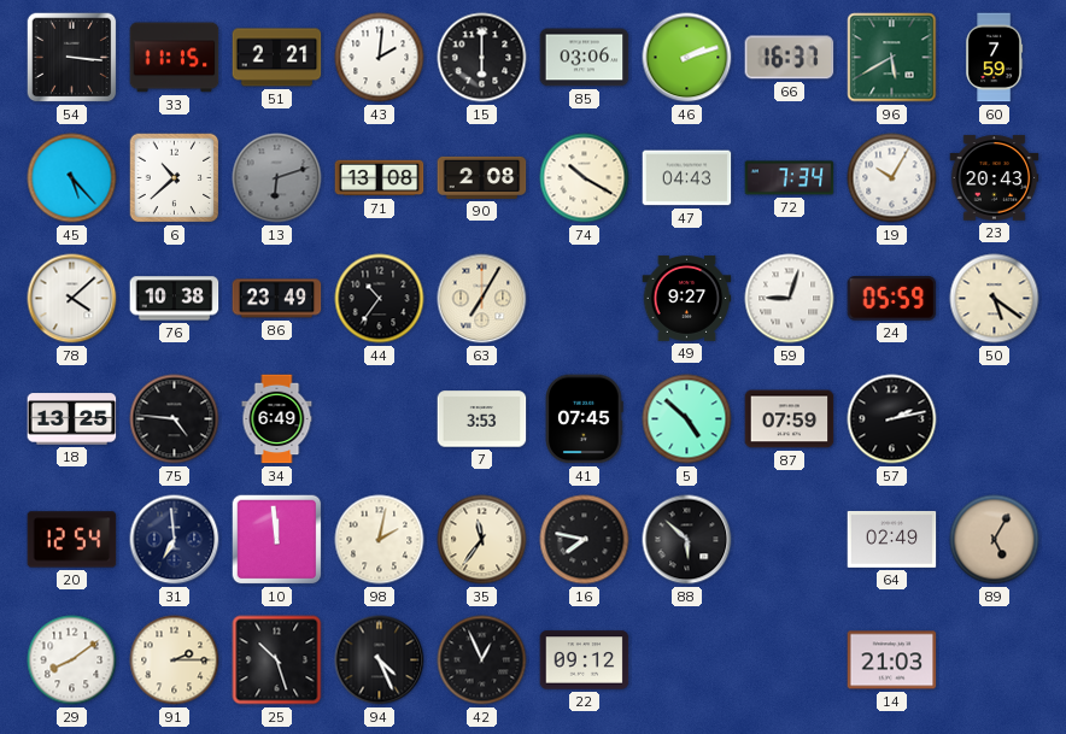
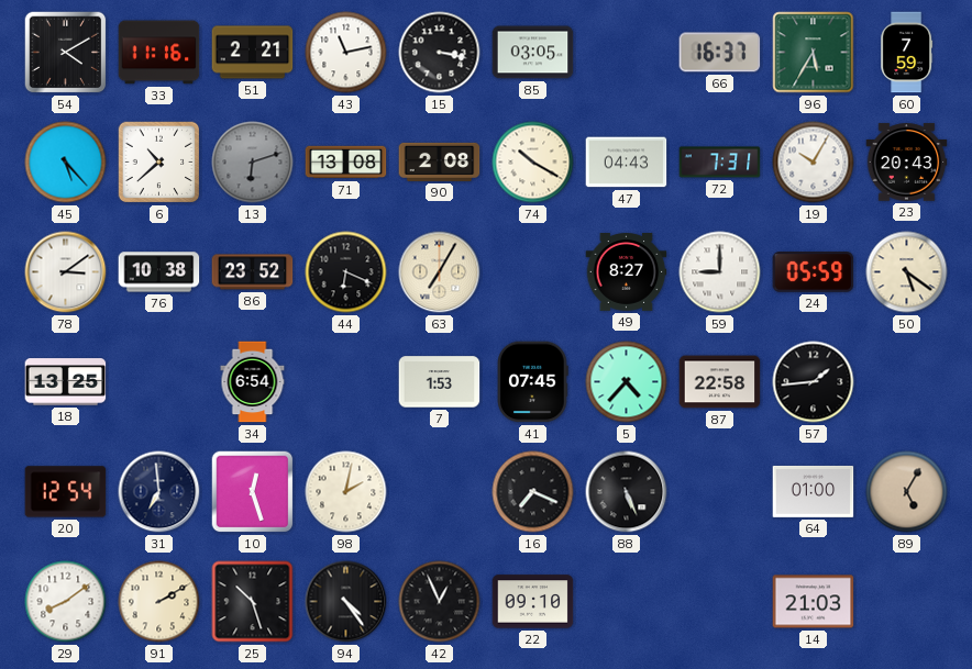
54: 3:16 -> 4:10 (66, 53)
33: 11:15 -> 11:16 (159, 53)
43: 2:01 -> 11:13 (346, 53)
15: 6:00 -> 3:17 (440, 53)
85: 03:06 -> 03:05 (533, 53)
46: 2:12 -> none (687, 58)
96: 5:40 -> 5:35 (814, 53)
72: 7:34 -> 7:31 (720, 163)
78: 4:08 -> 3:09 (66, 272)
86: 23:49 -> 23:52 (253, 272)
44: 10:36 -> 6:19 (346, 272)
49: 9:27 -> 8:27 (627, 272)
59: 9:03 -> 9:00 (720, 272)
75: 4:46 -> none (175, 419)
34: 6:49 -> 6:54 (253, 382)
7: 3:53 -> 1:53 (440, 382)
5: 4:52 -> 4:37 (627, 382)
87: 07:59 -> 22:58 (720, 382)
57: 2:13 -> 1:44 (814, 382)
10: 11:59 -> 12:27 (253, 492)
35: 11:36 -> none (482, 540)
16: 7:47 -> 7:19 (533, 492)
88: 5:52 -> 5:26 (627, 492)
64: 02:49 -> 01:00 (814, 491)
91: 2:15 -> 2:10 (159, 602)
94: 4:26 -> 4:24 (346, 602)
22: 09:12 -> 09:10 (533, 602)
